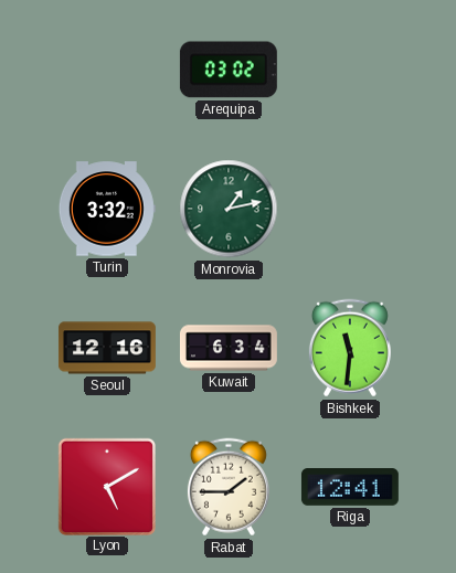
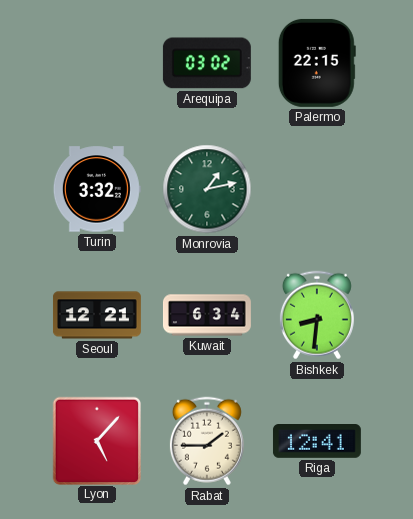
Palermo: none -> 22:15 (317, 63)
Seoul: 12:16 -> 12:21 (97, 315)
Bishkek: 11:31 -> 8:31 (317, 315)
Lyon: 5:10 -> 5:07 (96, 440)
